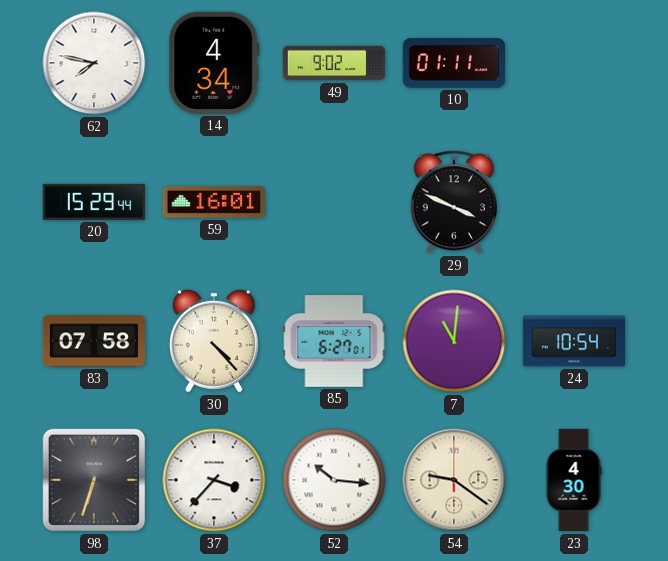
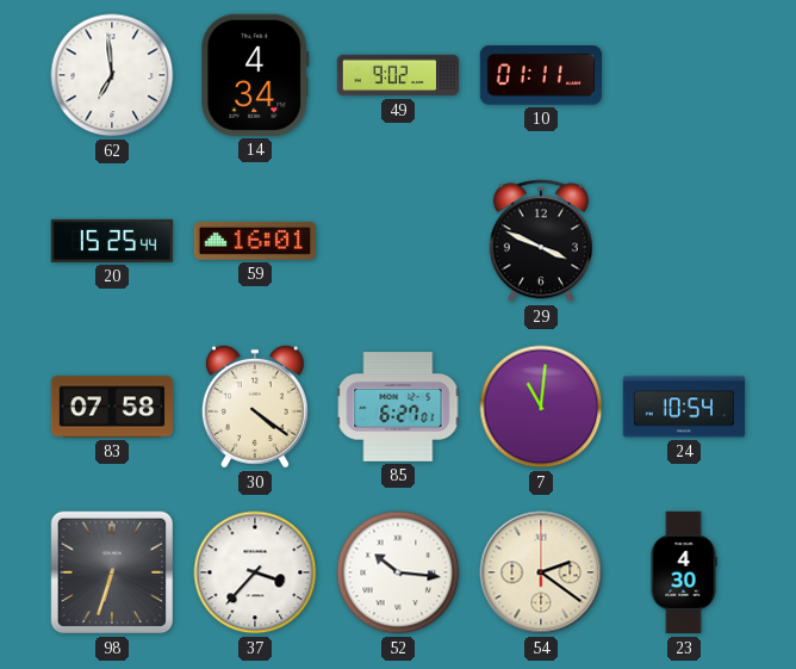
62: 7:47 -> 6:59 (112, 75)
20: 15:29 -> 15:25 (112, 241)
30: 4:23 -> 4:21 (255, 407)
54: 9:21 -> 2:21 (541, 572)
